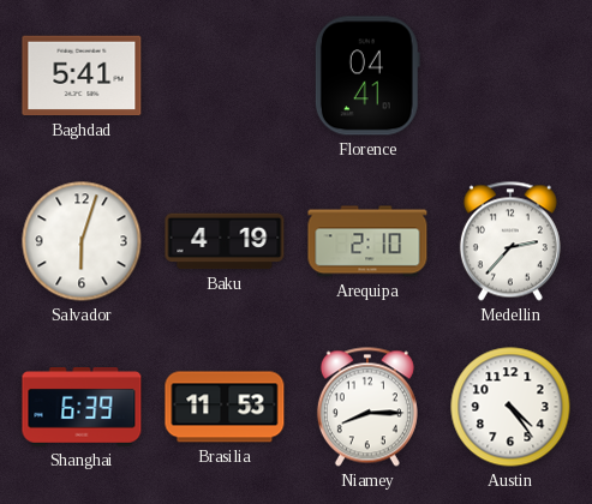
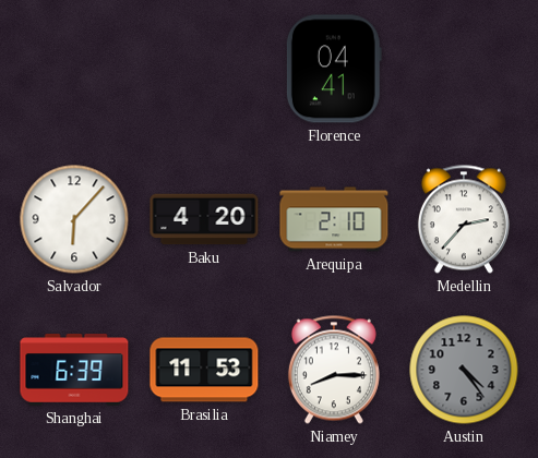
Baghdad: 5:41 -> none (82, 76)
Salvador: 6:03 -> 6:07 (74, 219)
Baku: 4:19 -> 4:20 (204, 219)
Austin dial: white -> grey (464, 370)
